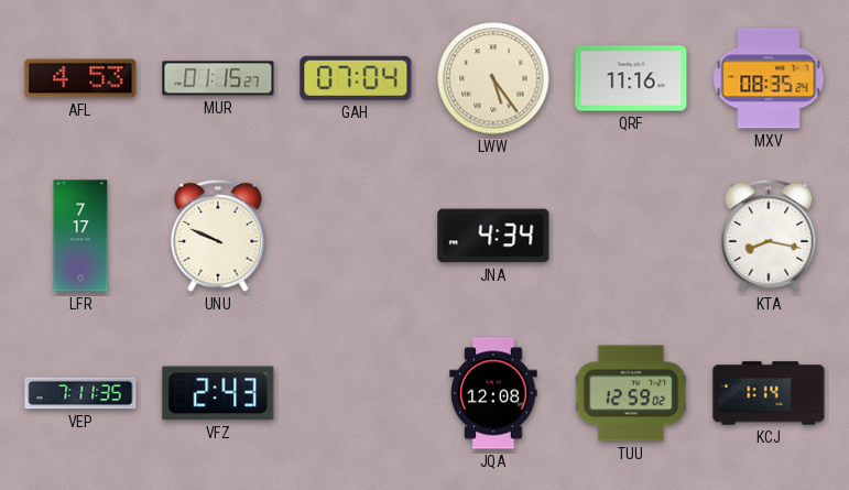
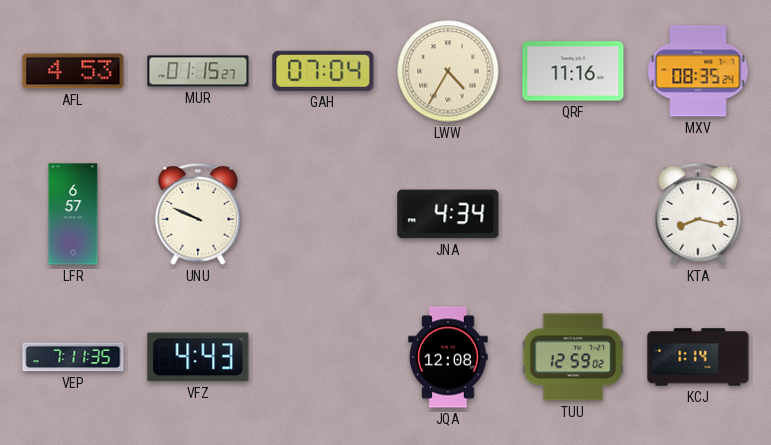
LWW: 5:24 -> 4:35 (448, 71)
LFR: 7:17 -> 6:57 (73, 214)
VFZ: 2:43 -> 4:43 (198, 357)
